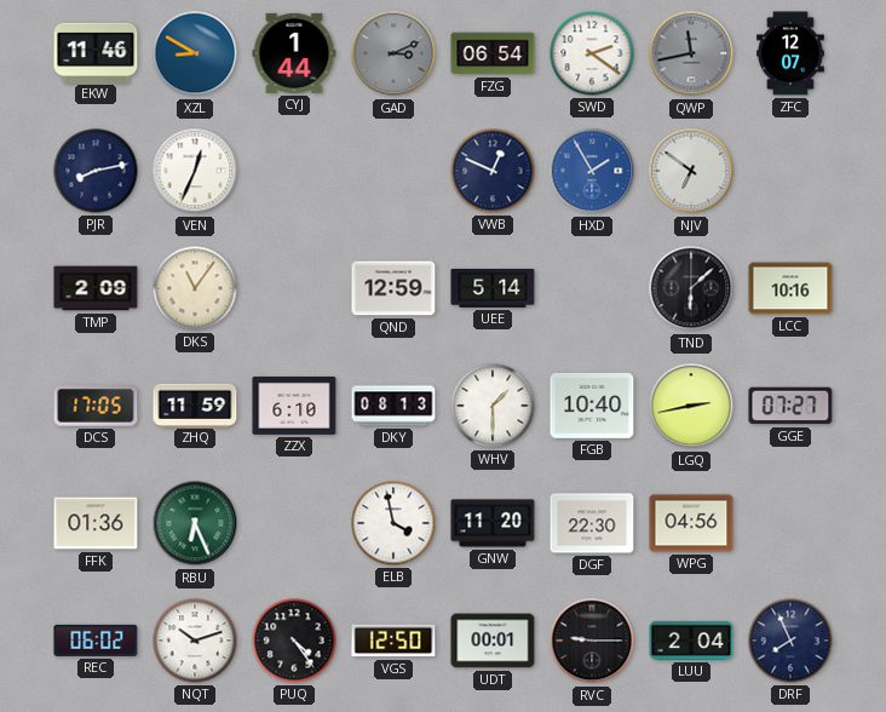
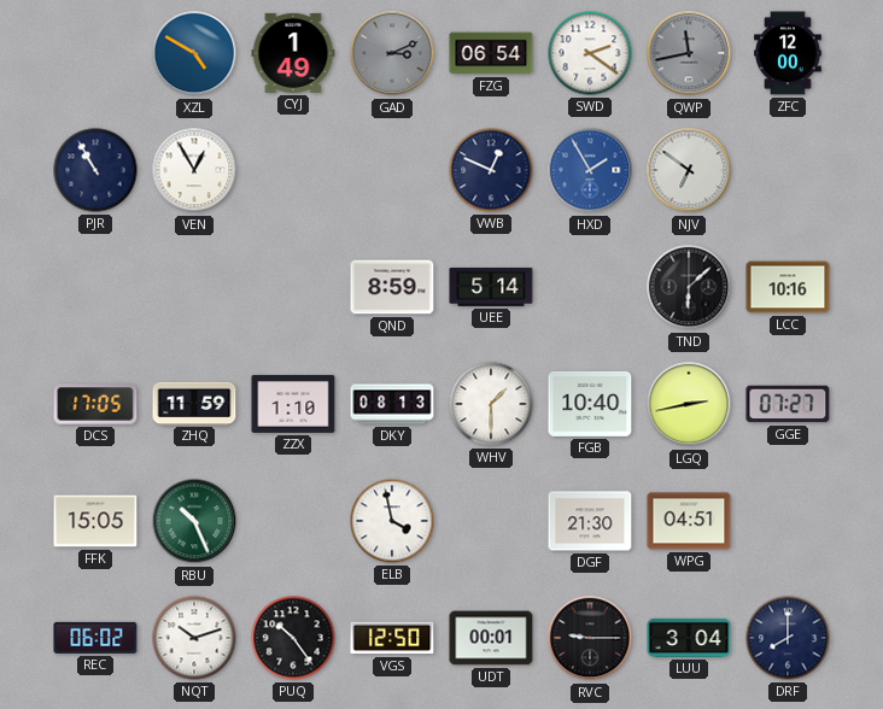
EKW: 11:46 -> none (96, 52)
XZL: 8:50 -> 4:50 (194, 53)
CYJ: 1:44 -> 1:49 (293, 53)
ZFC: 12:07 -> 12:00 (789, 53)
PJR: 8:13 -> 10:55 (95, 170)
VEN: 12:34 -> 12:55 (194, 170)
TMP: 2:09 -> none (96, 288)
DKS: 11:06 -> none (195, 288)
QND: 12:59 -> 8:59 (392, 287)
ZZX: 6:10 -> 1:10 (293, 404)
FFK: 01:36 -> 15:05 (95, 521)
RBU: 6:26 -> 10:26 (194, 521)
GNW: 11:20 -> none (493, 523)
DGF: 22:30 -> 21:30 (590, 521)
WPG: 04:56 -> 04:51 (689, 521)
PUQ: 4:24 -> 10:24 (293, 638)
LUU: 2:04 -> 3:04 (689, 638)
DRF: 7:56 -> 8:00 (788, 638)
